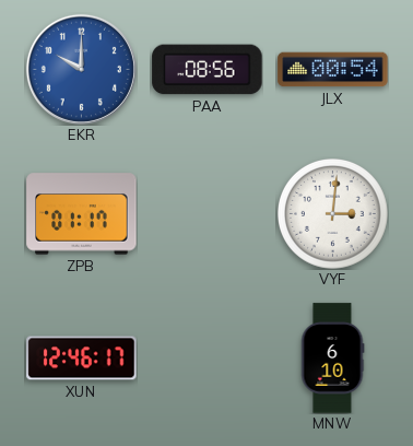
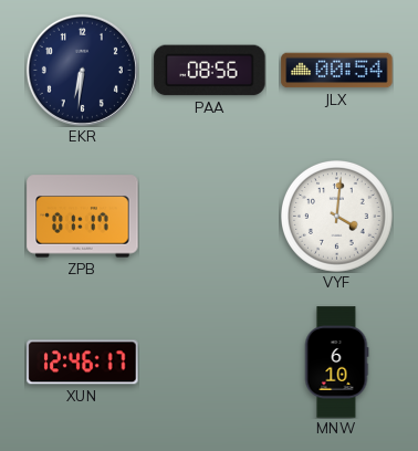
EKR: 10:00 -> 6:31 (82, 70)
EKR dial: blue -> navy (82, 70)
VYF: 3:01 -> 4:01 (337, 217)
